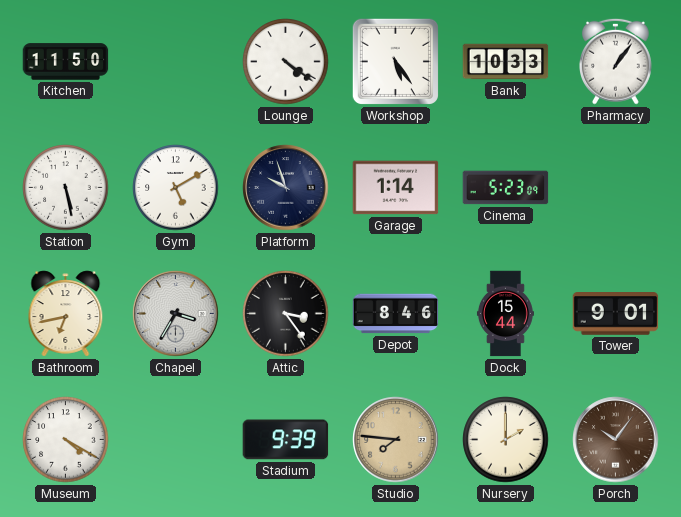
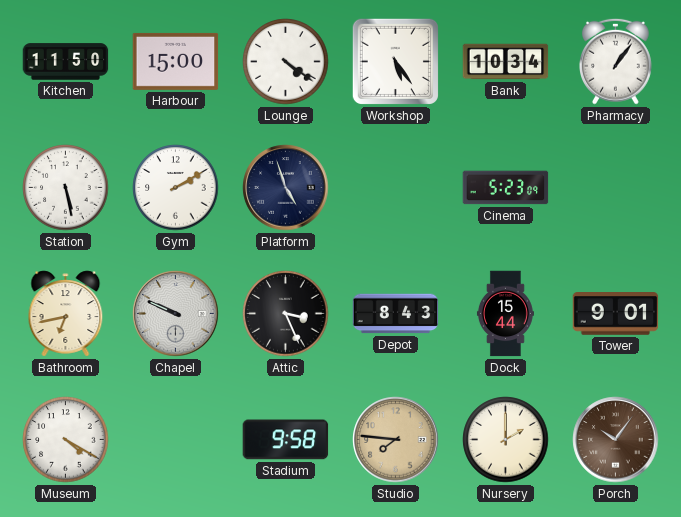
Harbour: none -> 15:00 (176, 61)
Bank: 10:33 -> 10:34 (506, 62)
Gym: 5:10 -> 2:10 (176, 188)
Platform: 9:57 -> 4:57 (286, 188)
Garage: 1:14 -> none (396, 188)
Chapel: 3:35 -> 9:49 (176, 314)
Attic: 3:24 -> 3:26 (286, 314)
Depot: 8:46 -> 8:43 (396, 314)
Stadium: 9:39 -> 9:58 (286, 440)
